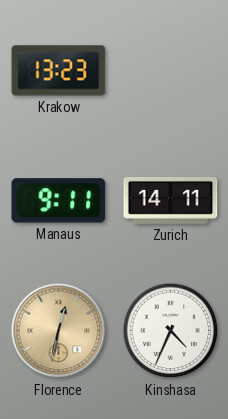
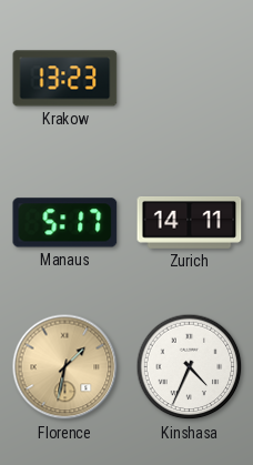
Manaus: 9:11 -> 5:17 (65, 223)
Florence: 12:32 -> 1:32 (65, 367)
